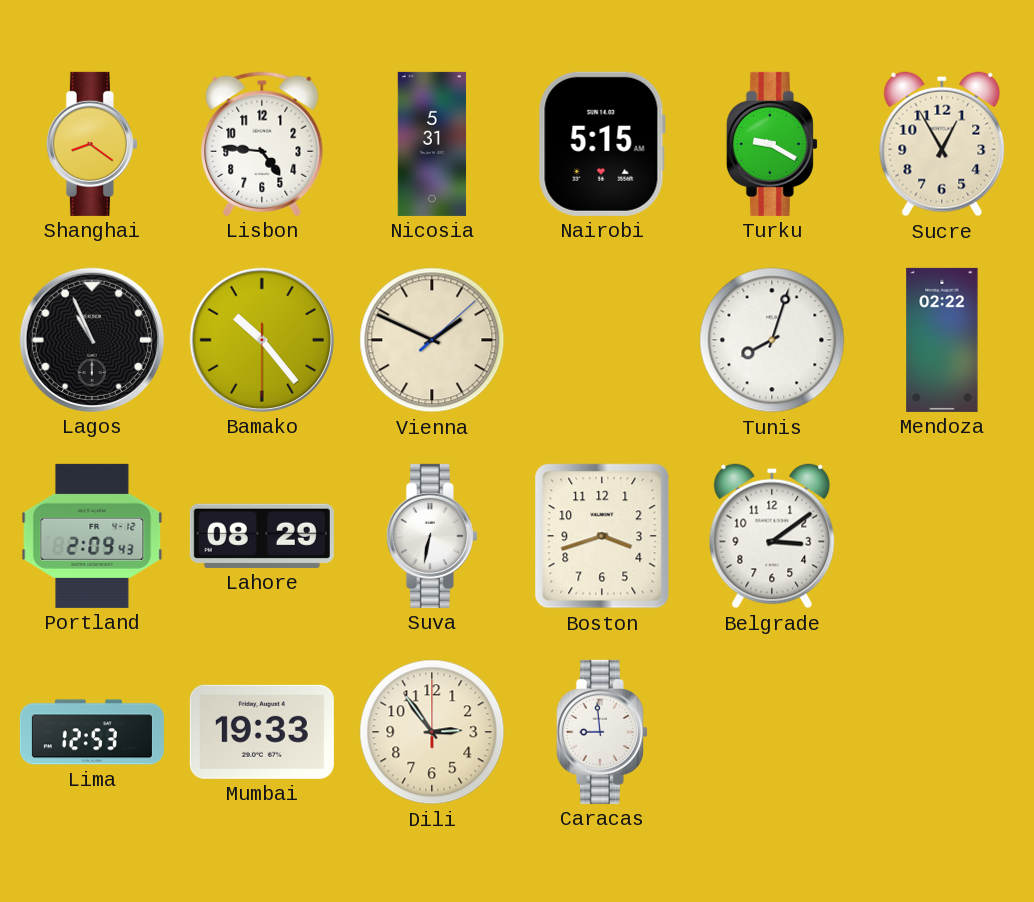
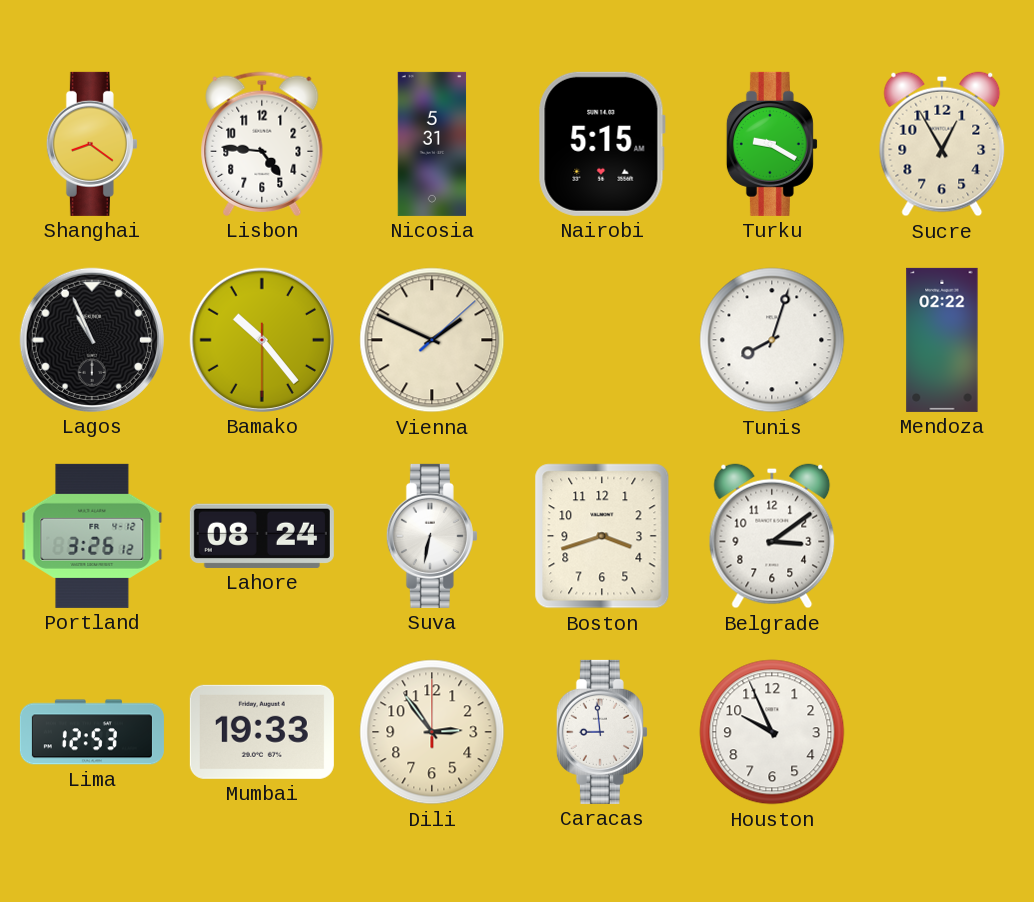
Portland: 2:09 -> 3:26 (92, 536)
Lahore: 08:29 -> 08:24 (262, 536)
Houston: none -> 9:56 (772, 732)
